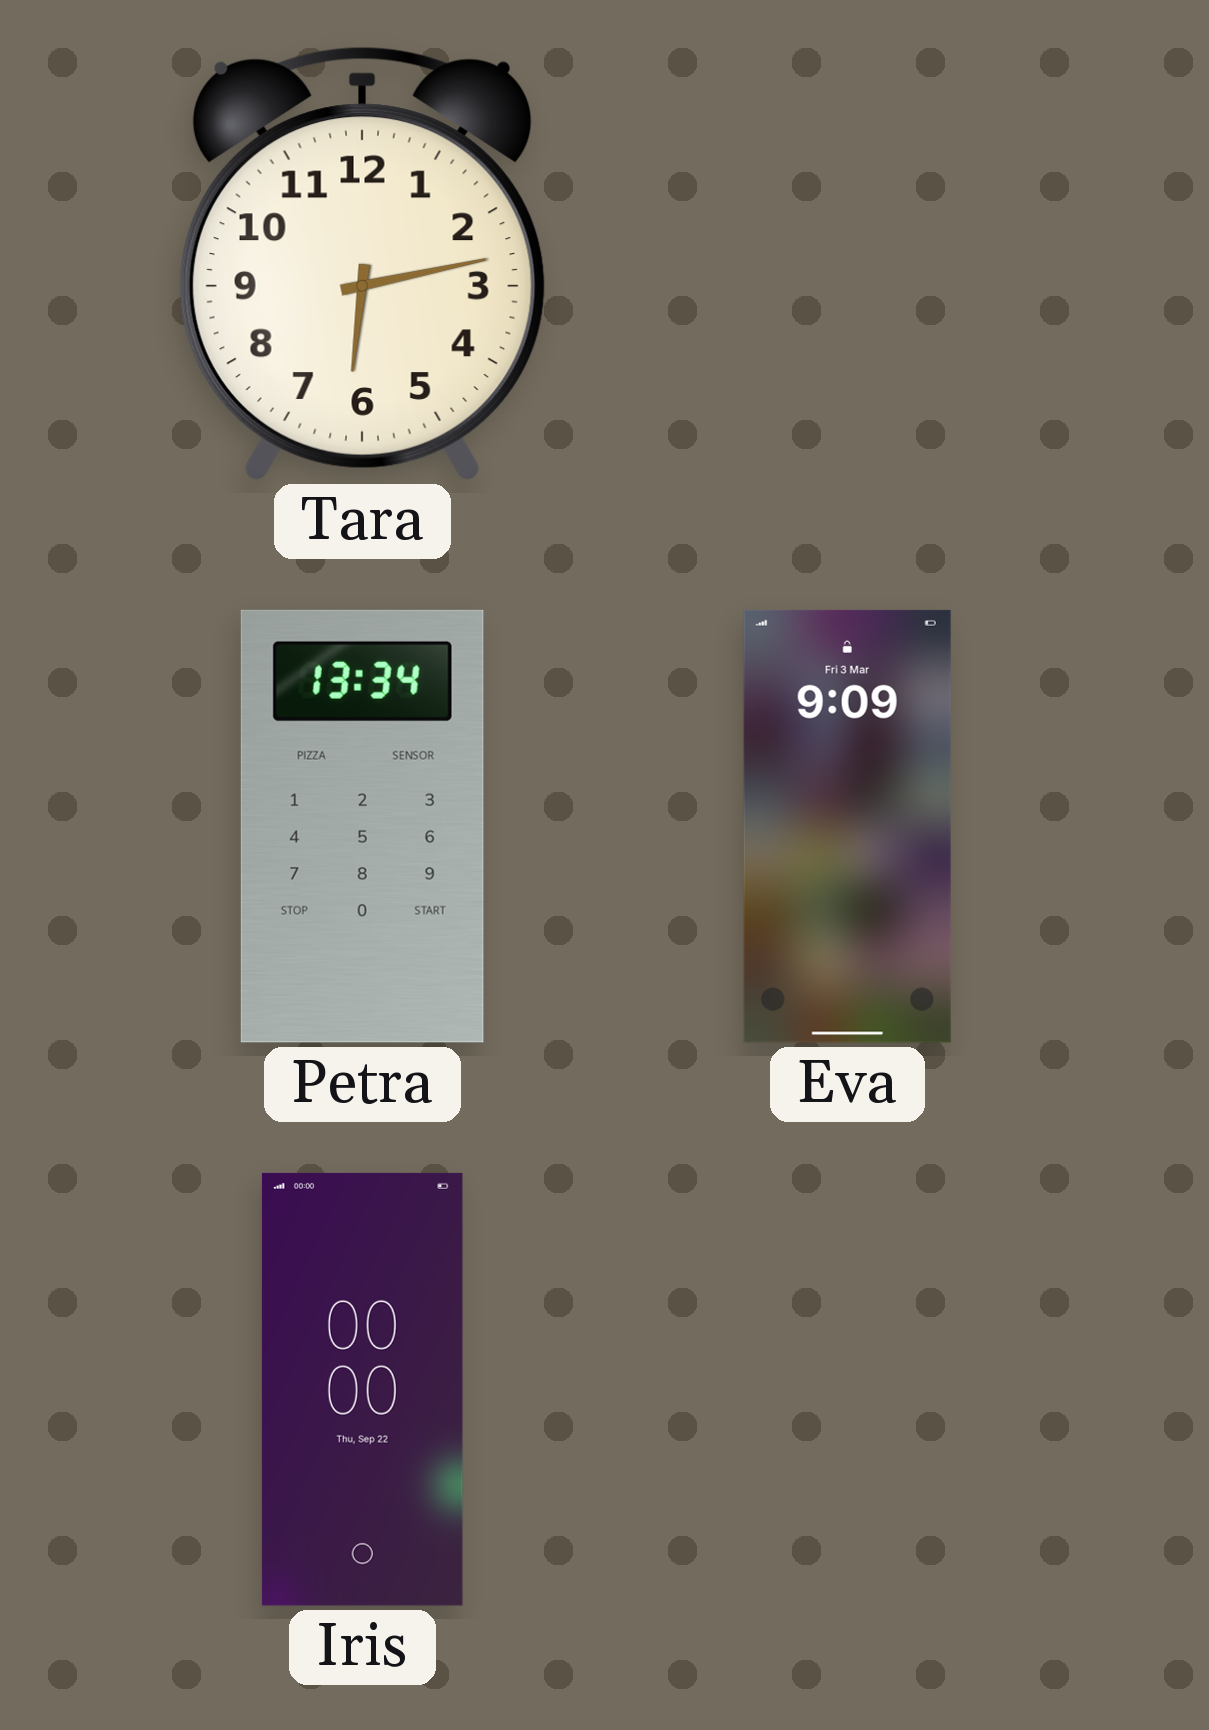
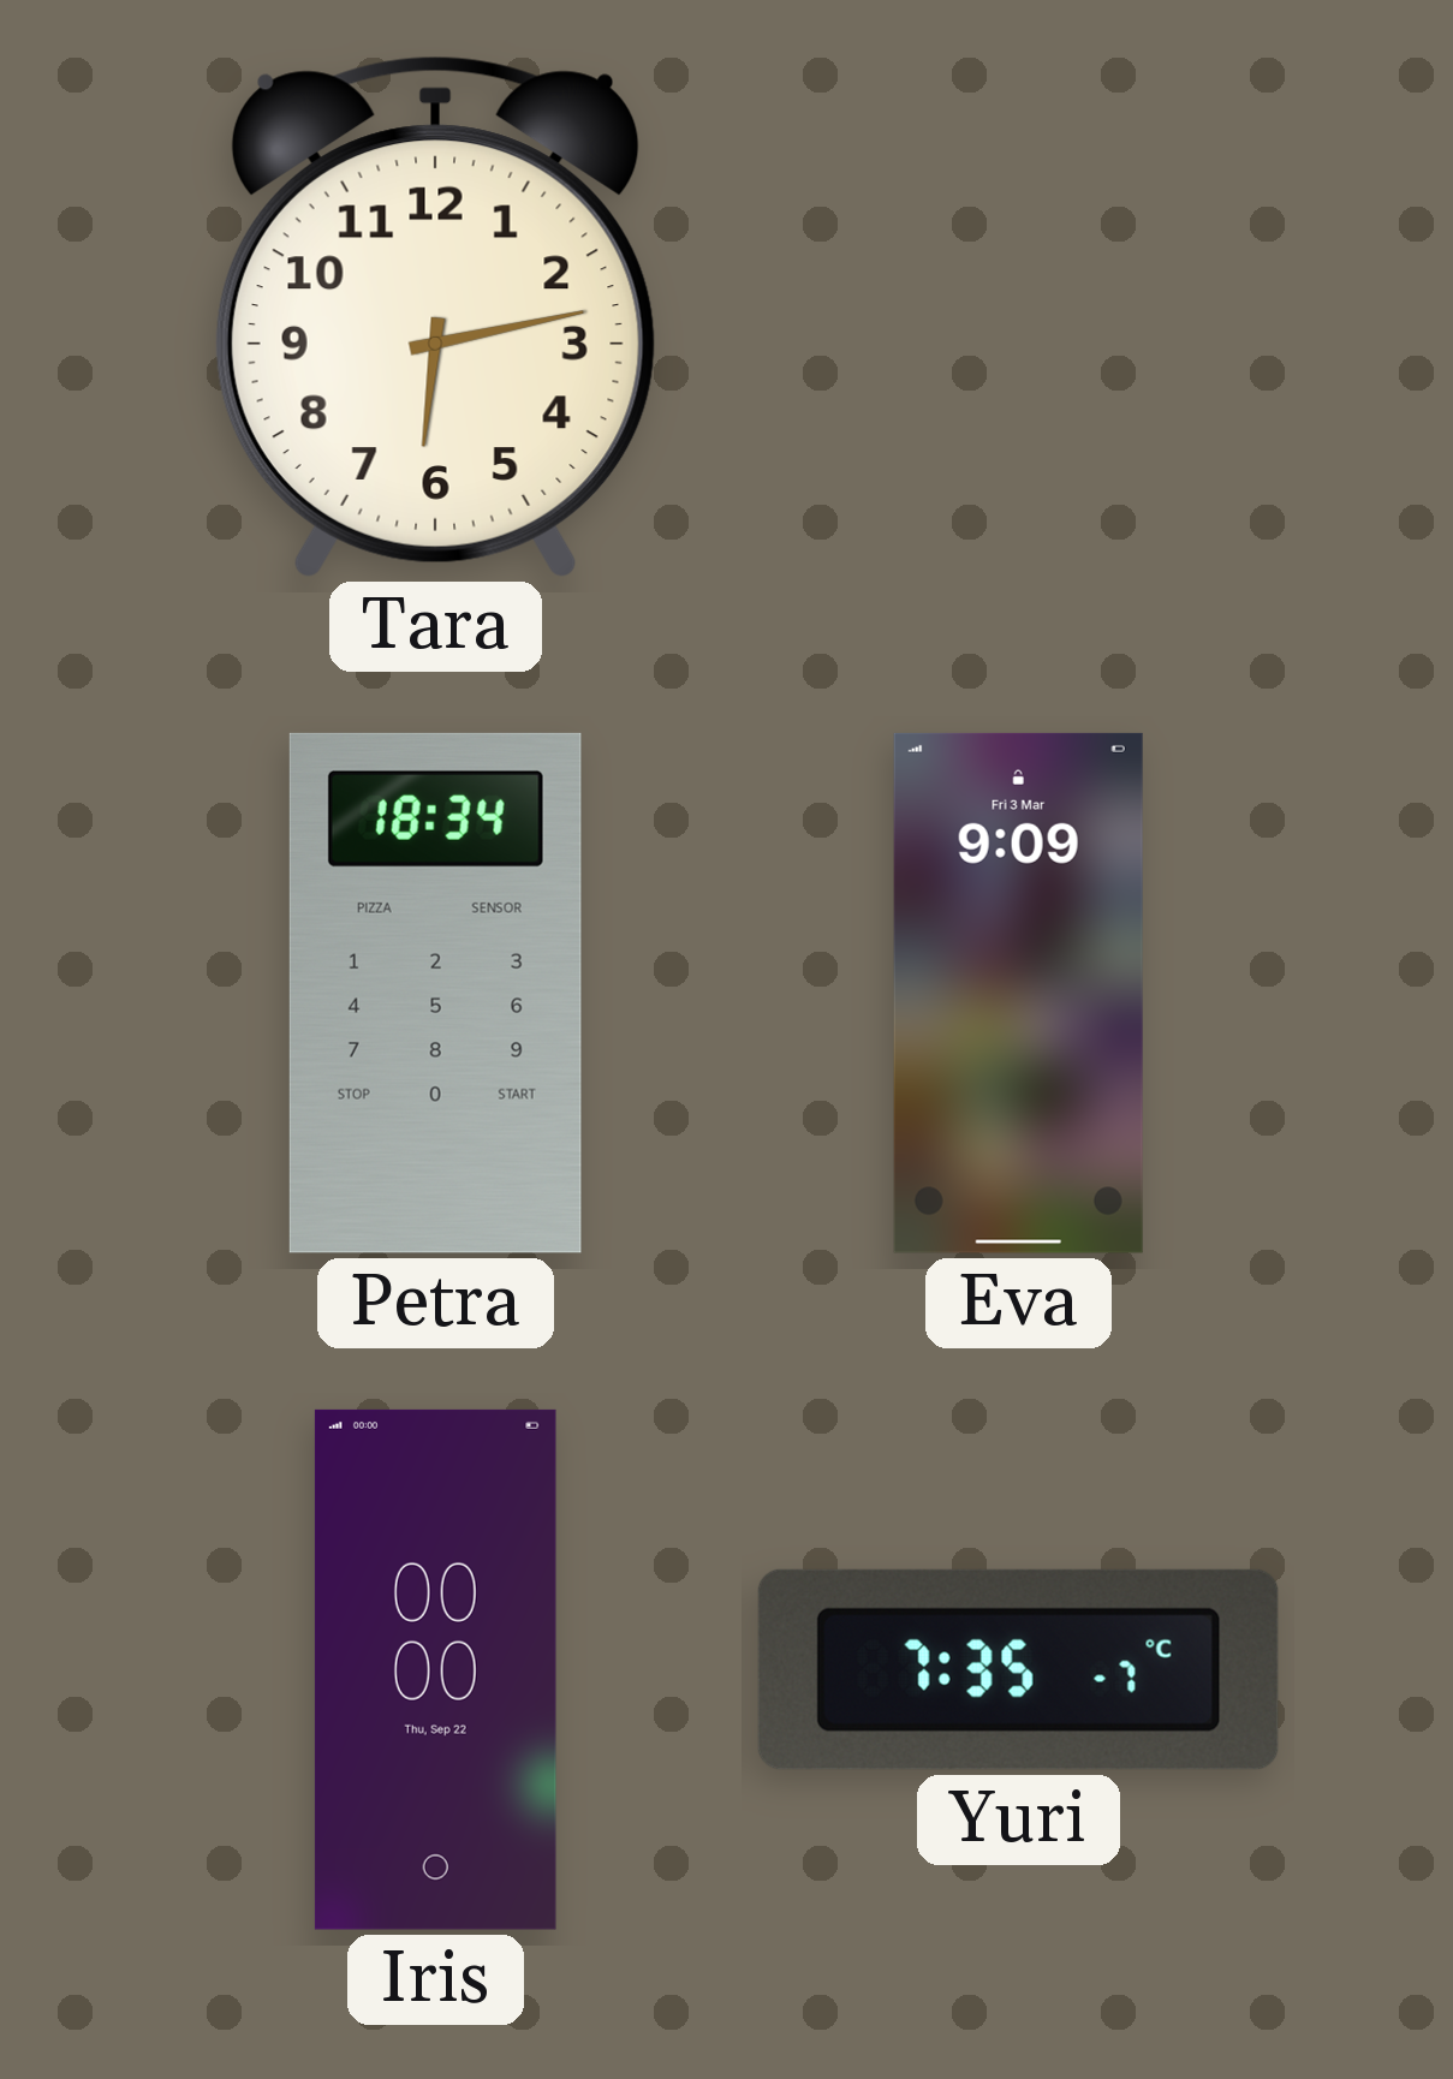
Petra: 13:34 -> 18:34 (435, 993)
Yuri: none -> 7:35 (1018, 1669)
